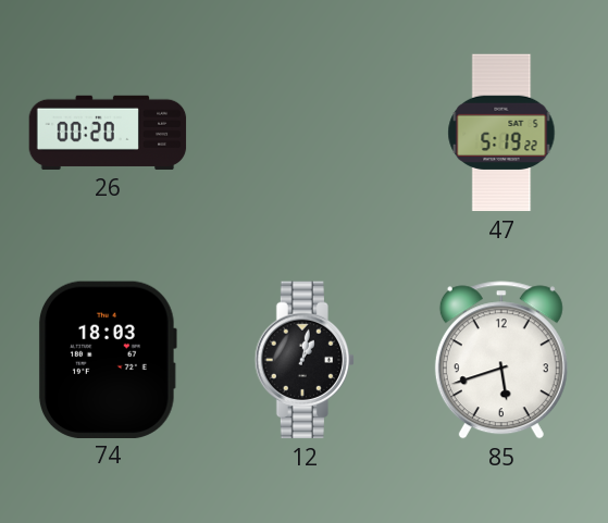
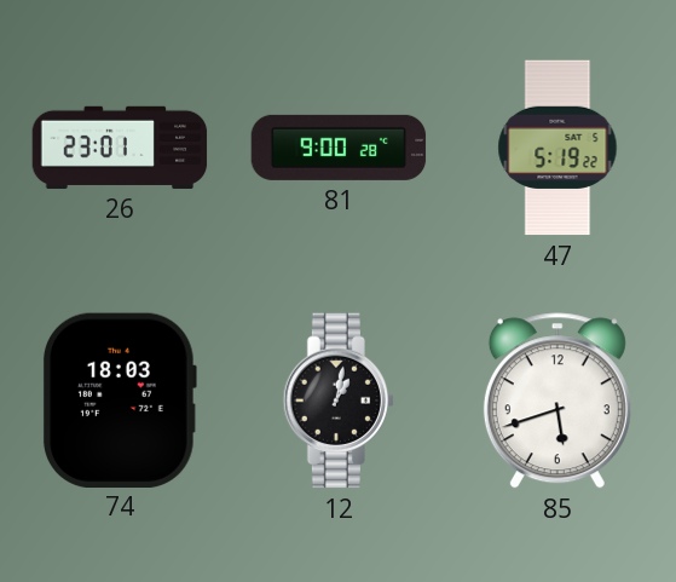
26: 00:20 -> 23:01 (120, 148)
81: none -> 9:00 (339, 148)
